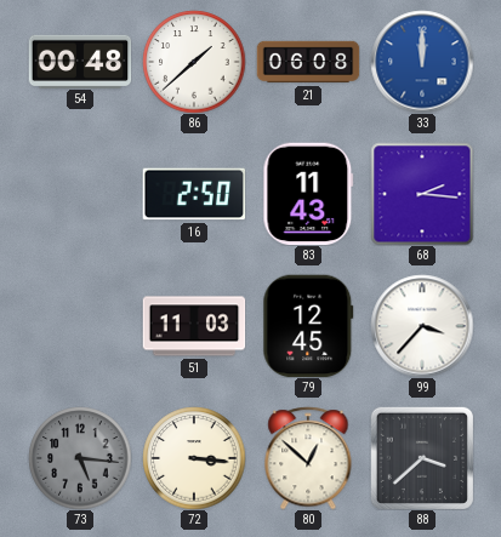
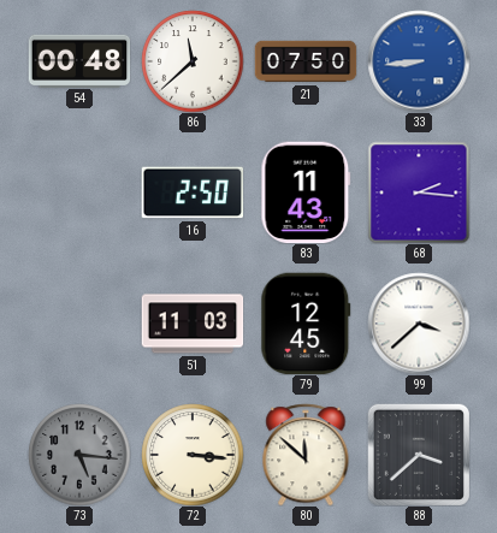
86: 1:38 -> 11:38 (193, 61)
21: 06:08 -> 07:50 (306, 61)
33: 12:00 -> 8:44 (419, 61)
99: 3:37 -> 3:38 (419, 324)
80: 12:52 -> 11:52 (306, 455)
